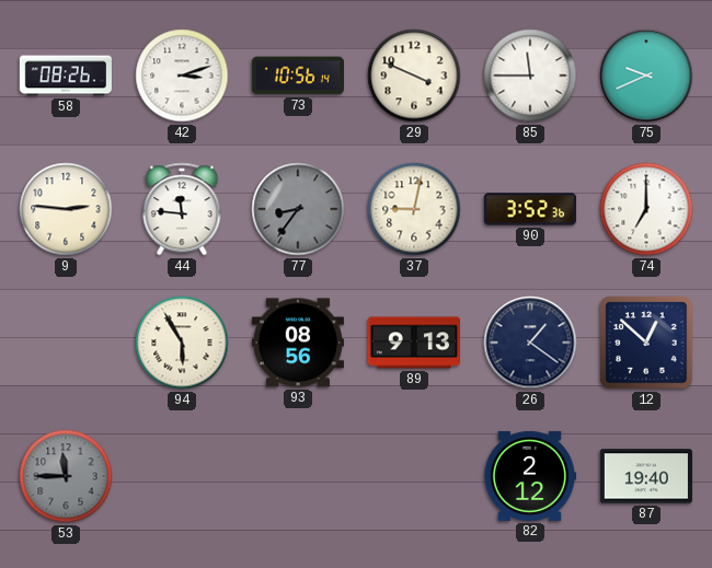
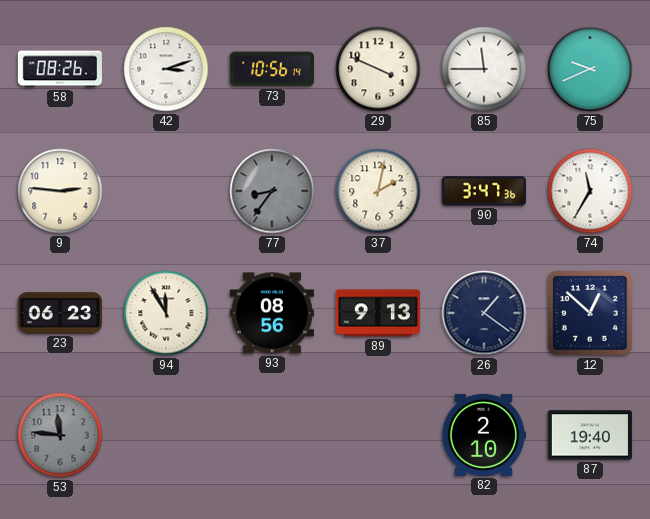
44: 11:46 -> none (182, 209)
37: 9:02 -> 2:02 (378, 191)
90: 3:52 -> 3:47 (483, 191)
74: 7:00 -> 11:35 (590, 191)
23: none -> 06:23 (59, 313)
94: 5:55 -> 11:55 (166, 313)
53: 11:45 -> 11:46 (60, 435)
82: 2:12 -> 2:10 (483, 435)
